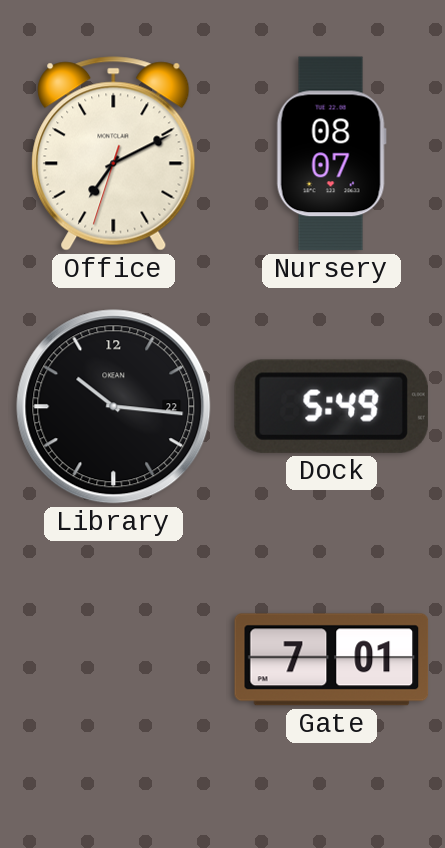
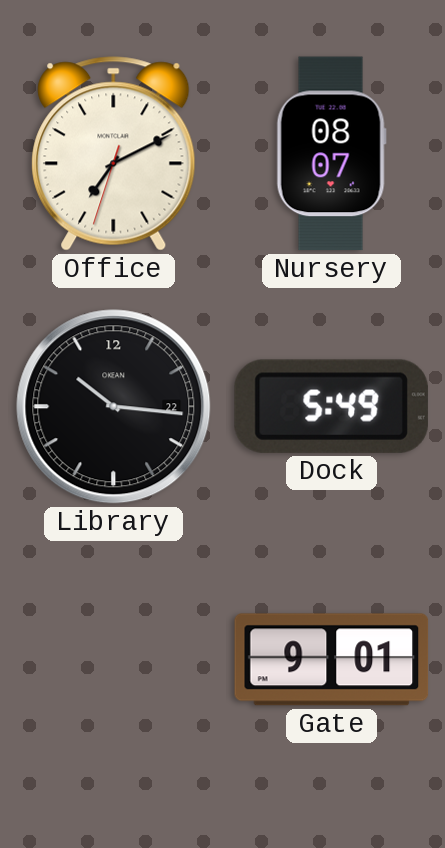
Gate: 7:01 -> 9:01 (332, 660)
